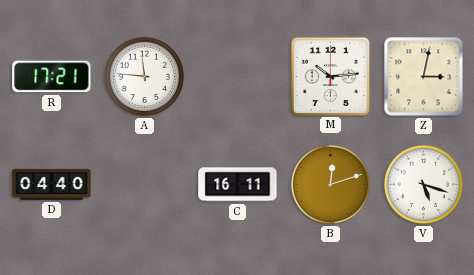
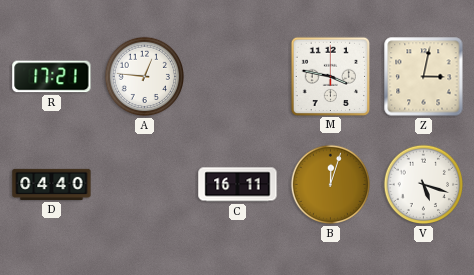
A: 11:46 -> 12:46 (145, 77)
M: 10:14 -> 3:47 (330, 76)
B: 12:12 -> 12:03 (331, 185)
